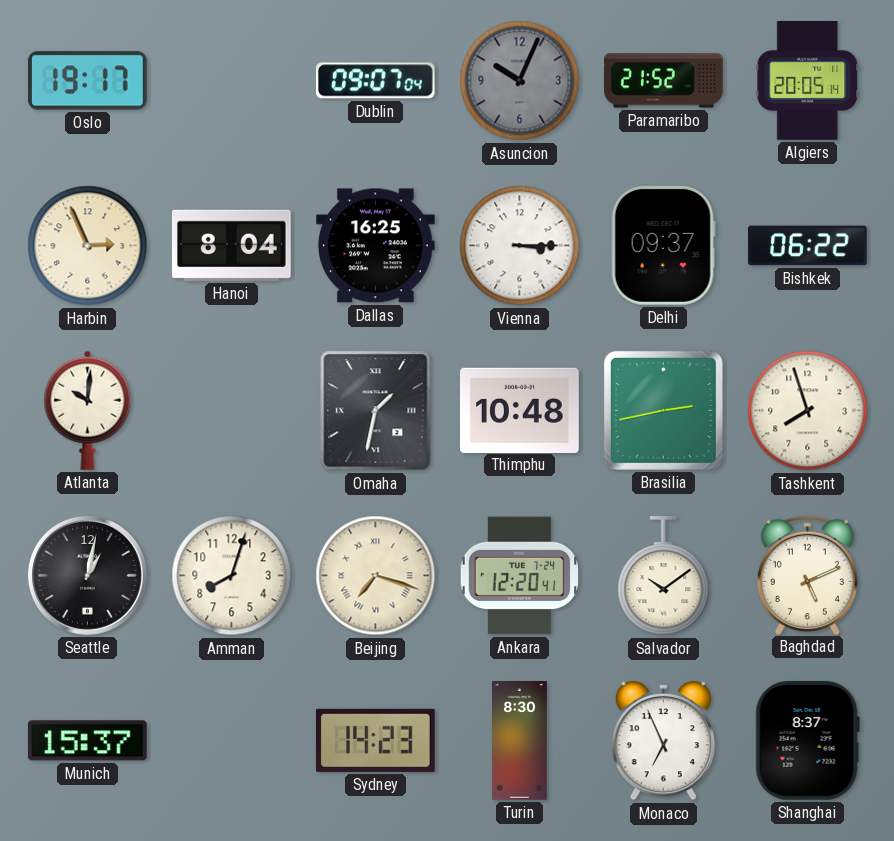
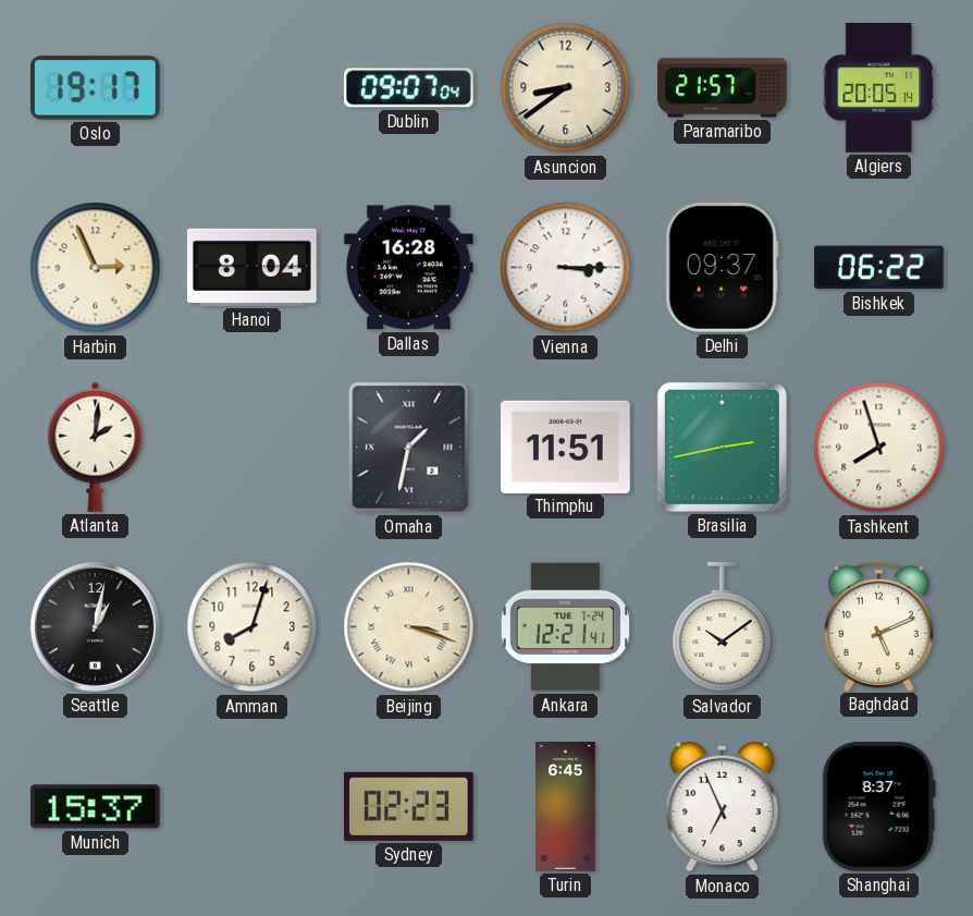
Asuncion: 10:04 -> 8:39 (566, 88)
Asuncion dial: grey -> cream (566, 88)
Paramaribo: 21:52 -> 21:57 (723, 88)
Dallas: 16:25 -> 16:28 (408, 268)
Atlanta: 10:01 -> 2:01 (96, 447)
Thimphu: 10:48 -> 11:51 (566, 447)
Beijing: 7:18 -> 3:18 (409, 627)
Ankara: 12:20 -> 12:21 (566, 627)
Sydney: 14:23 -> 02:23 (408, 806)
Turin: 8:30 -> 6:45 (566, 807)
